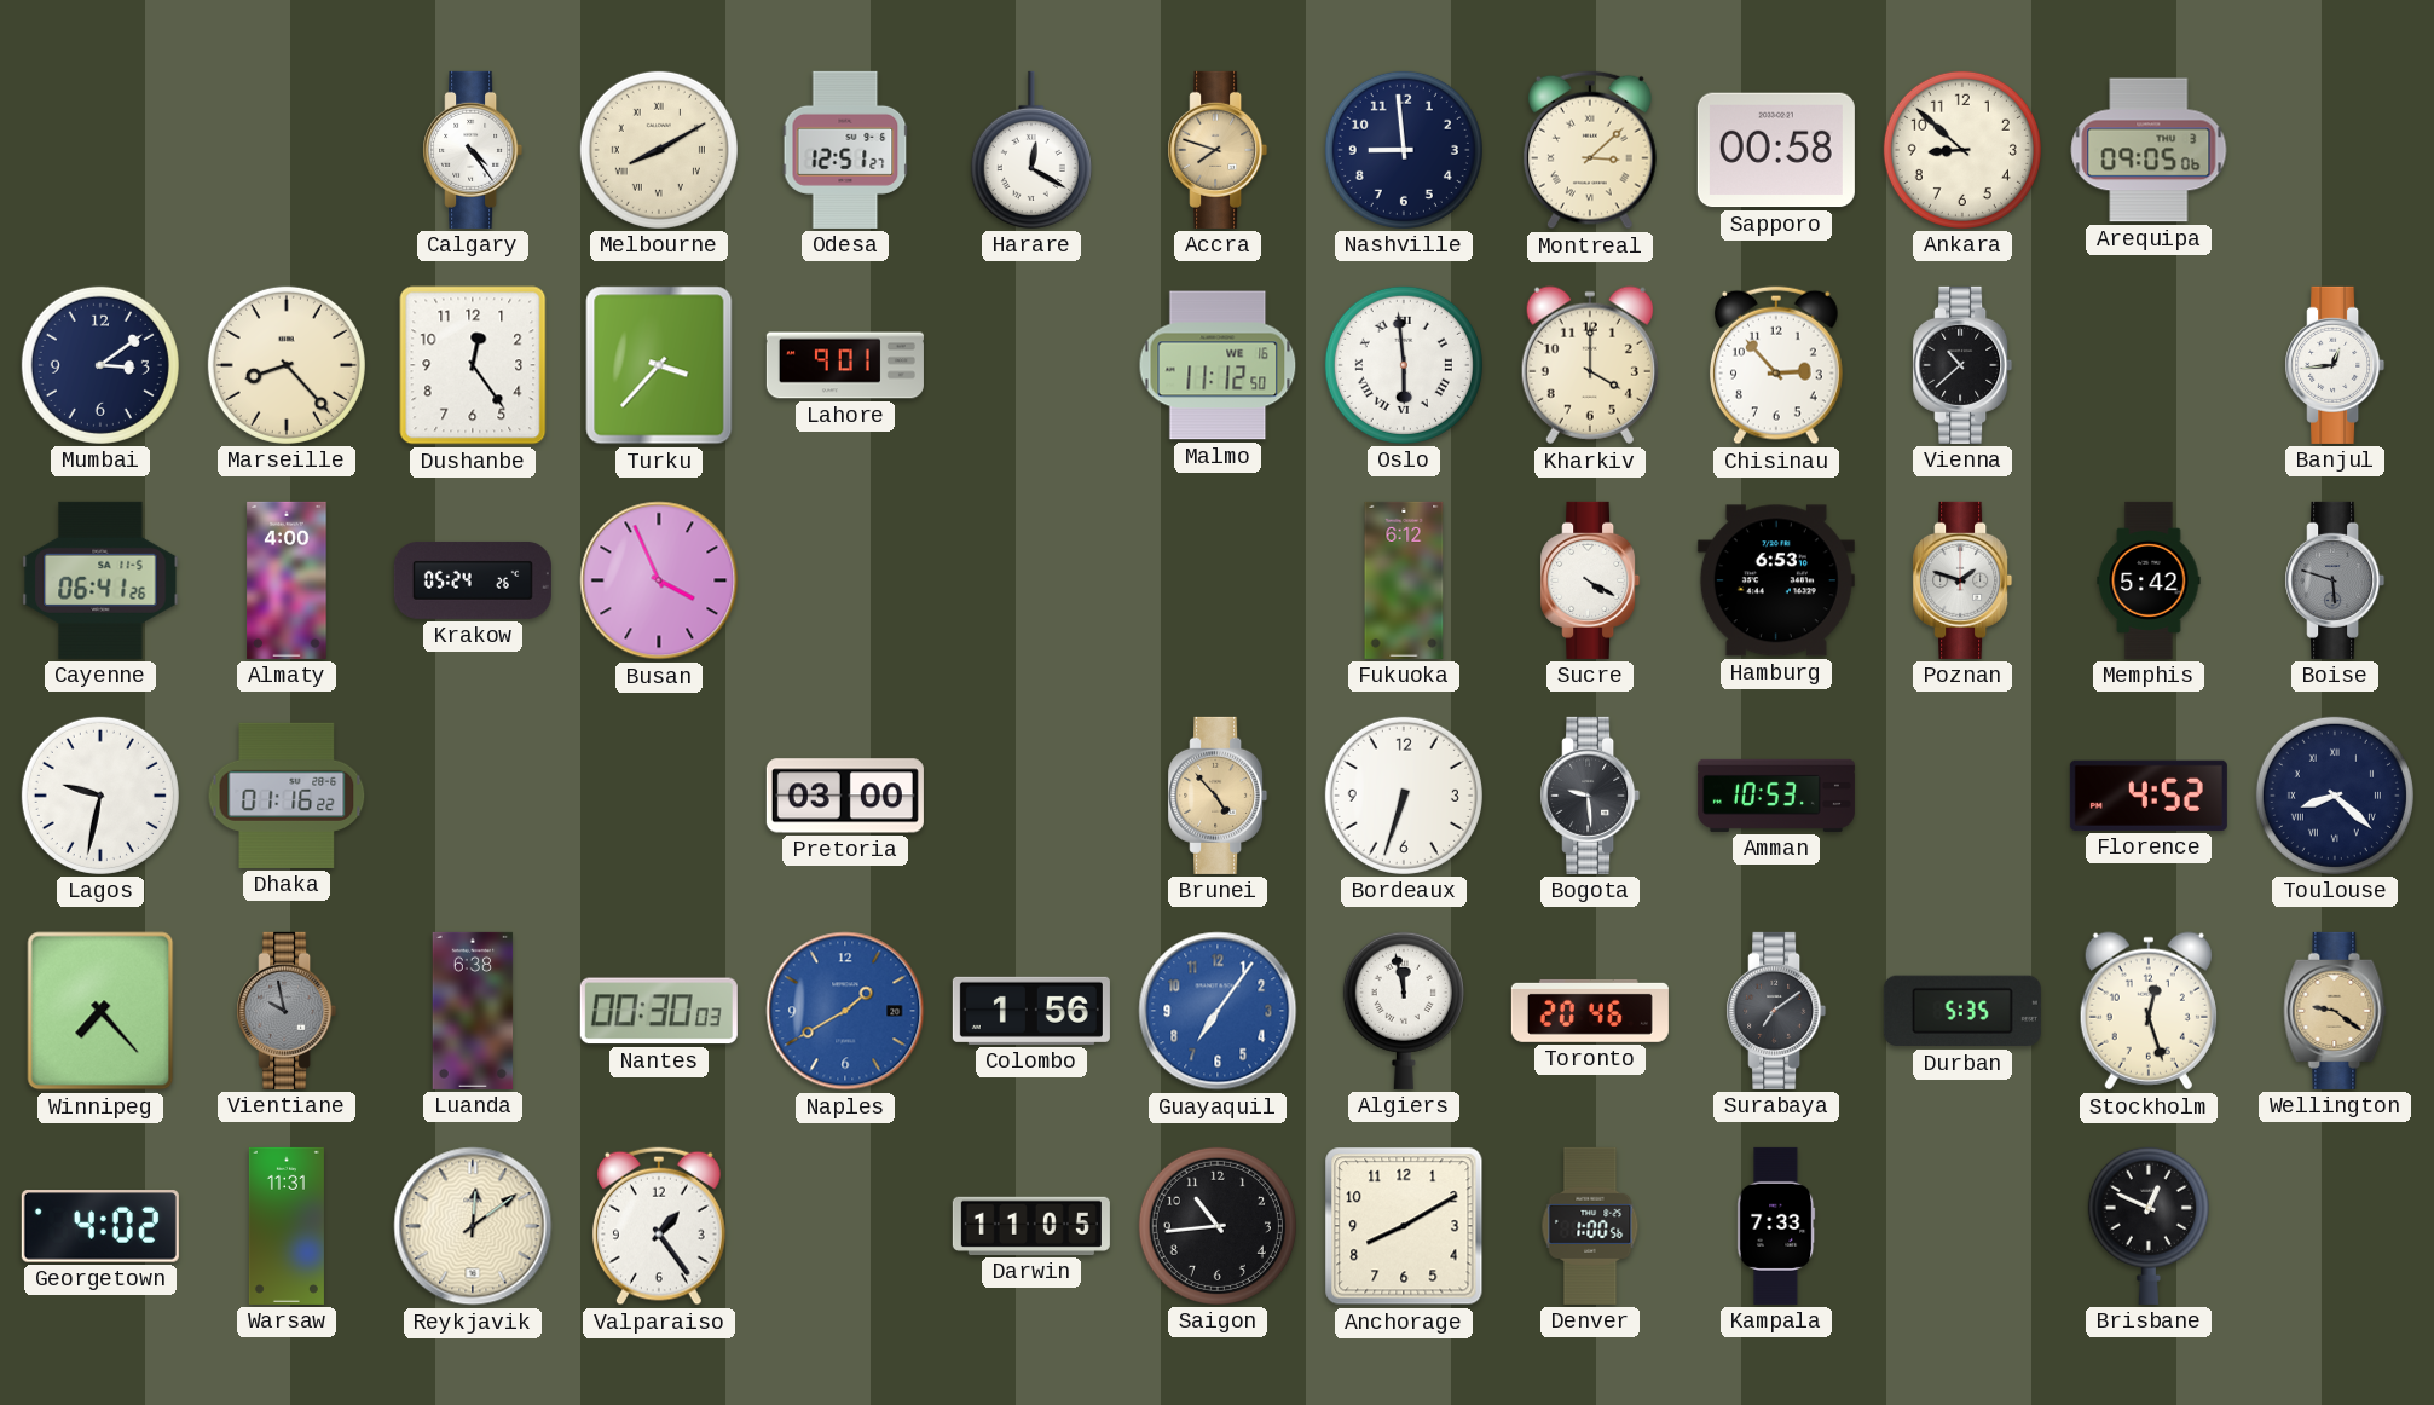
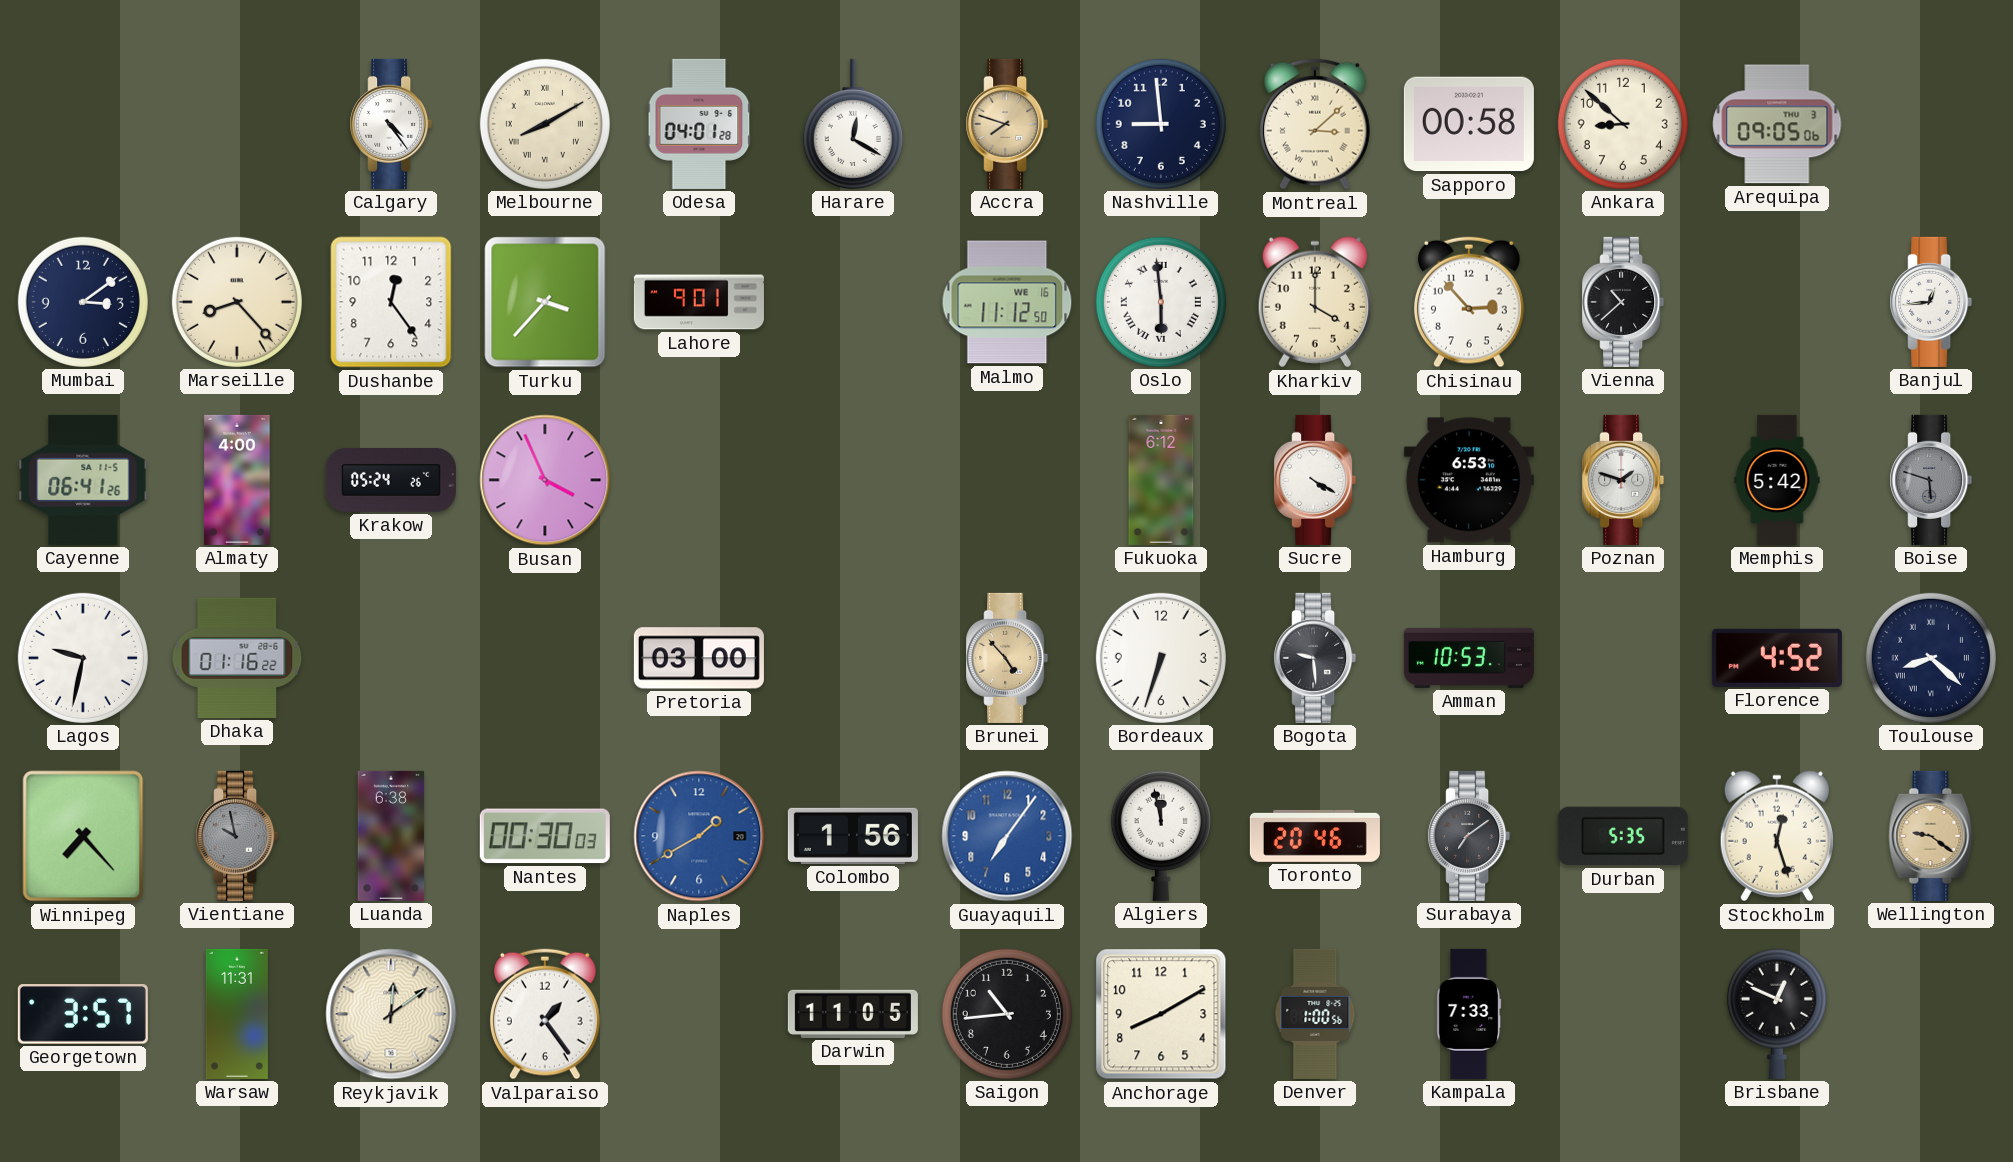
Odesa: 12:51 -> 04:01 (699, 124)
Georgetown: 4:02 -> 3:57 (83, 1014)
